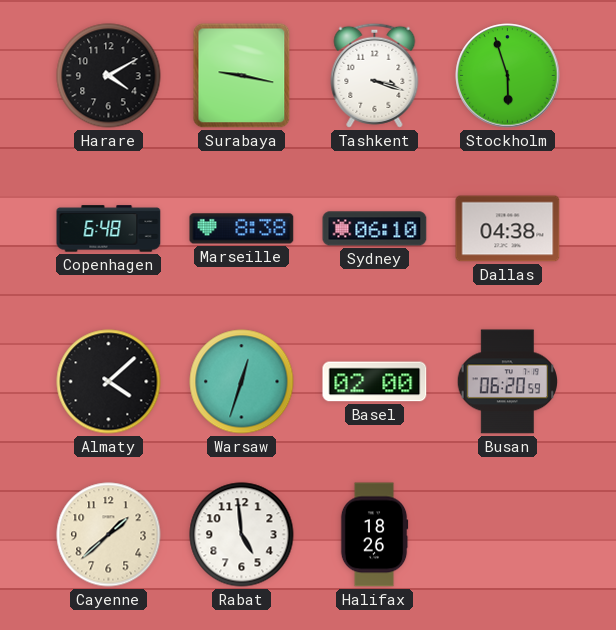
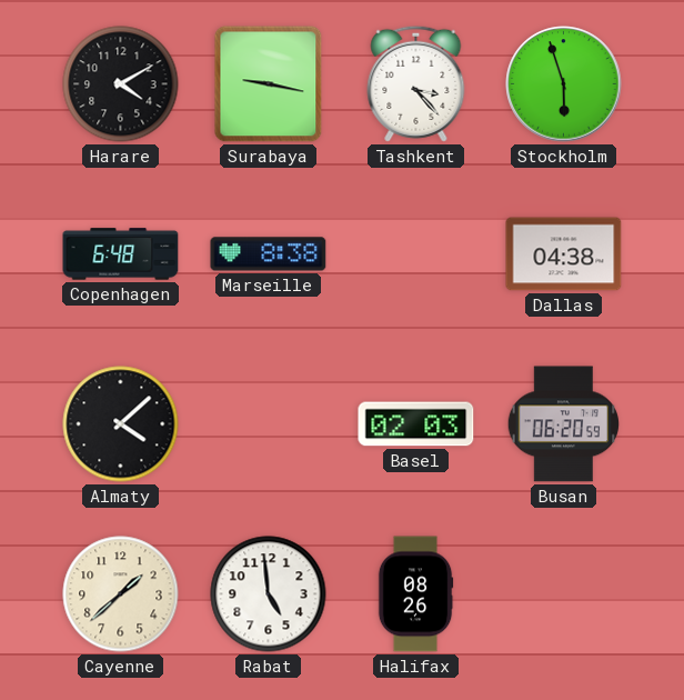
Tashkent: 3:18 -> 3:23 (416, 83)
Sydney: 06:10 -> none (375, 229)
Warsaw: 12:33 -> none (242, 382)
Basel: 02:00 -> 02:03 (416, 424)
Halifax: 18:26 -> 08:26 (415, 594)
